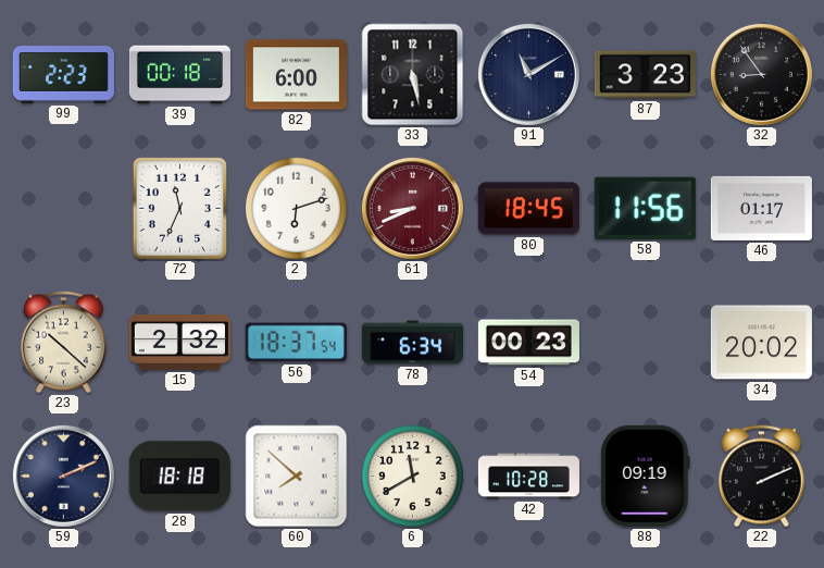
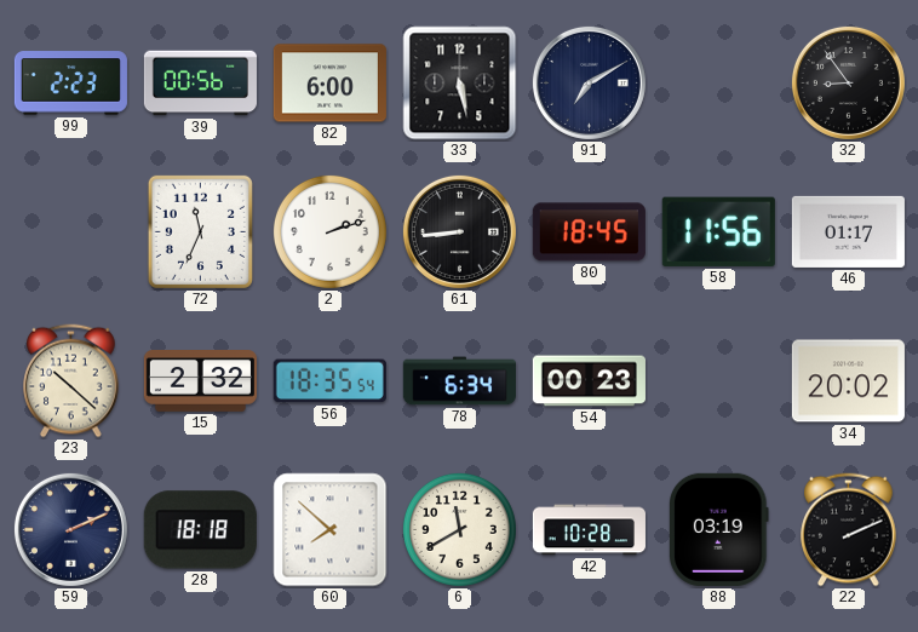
39: 00:18 -> 00:56 (200, 84)
91: 11:10 -> 7:10 (589, 82)
87: 3:23 -> none (645, 75)
2: 6:12 -> 2:12 (329, 231)
61: 8:41 -> 8:44 (459, 231)
61 dial: burgundy -> black (459, 231)
56: 18:37 -> 18:35 (329, 381)
88: 09:19 -> 03:19 (719, 529)
